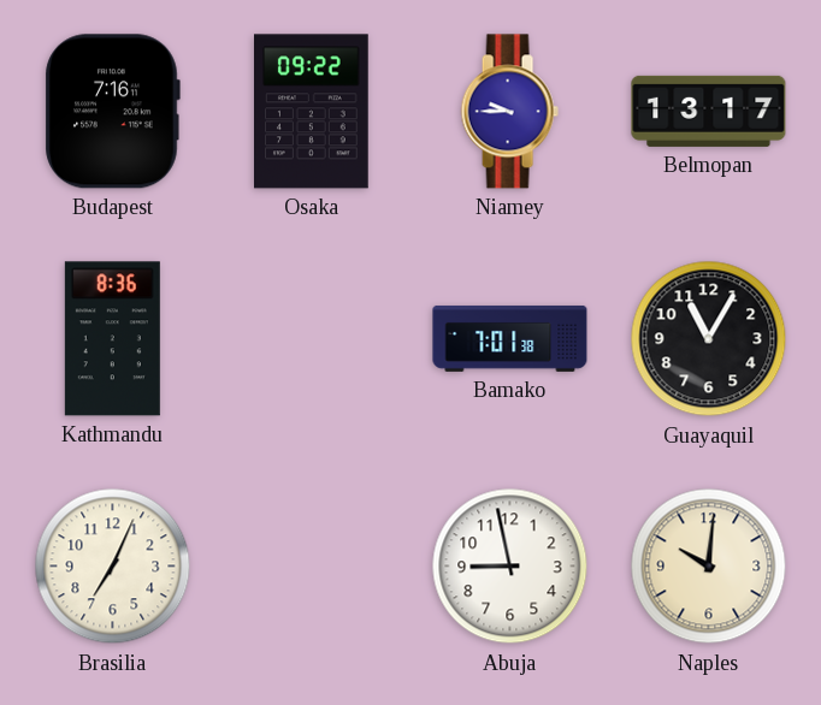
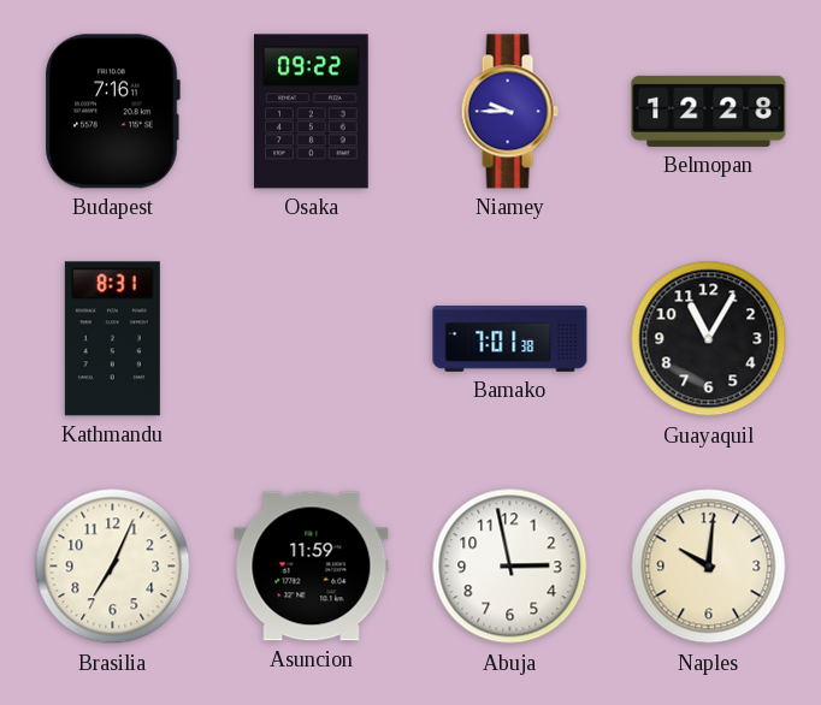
Belmopan: 13:17 -> 12:28 (709, 111)
Kathmandu: 8:36 -> 8:31 (112, 339)
Asuncion: none -> 11:59 (312, 567)
Abuja: 8:58 -> 2:58 (510, 567)
